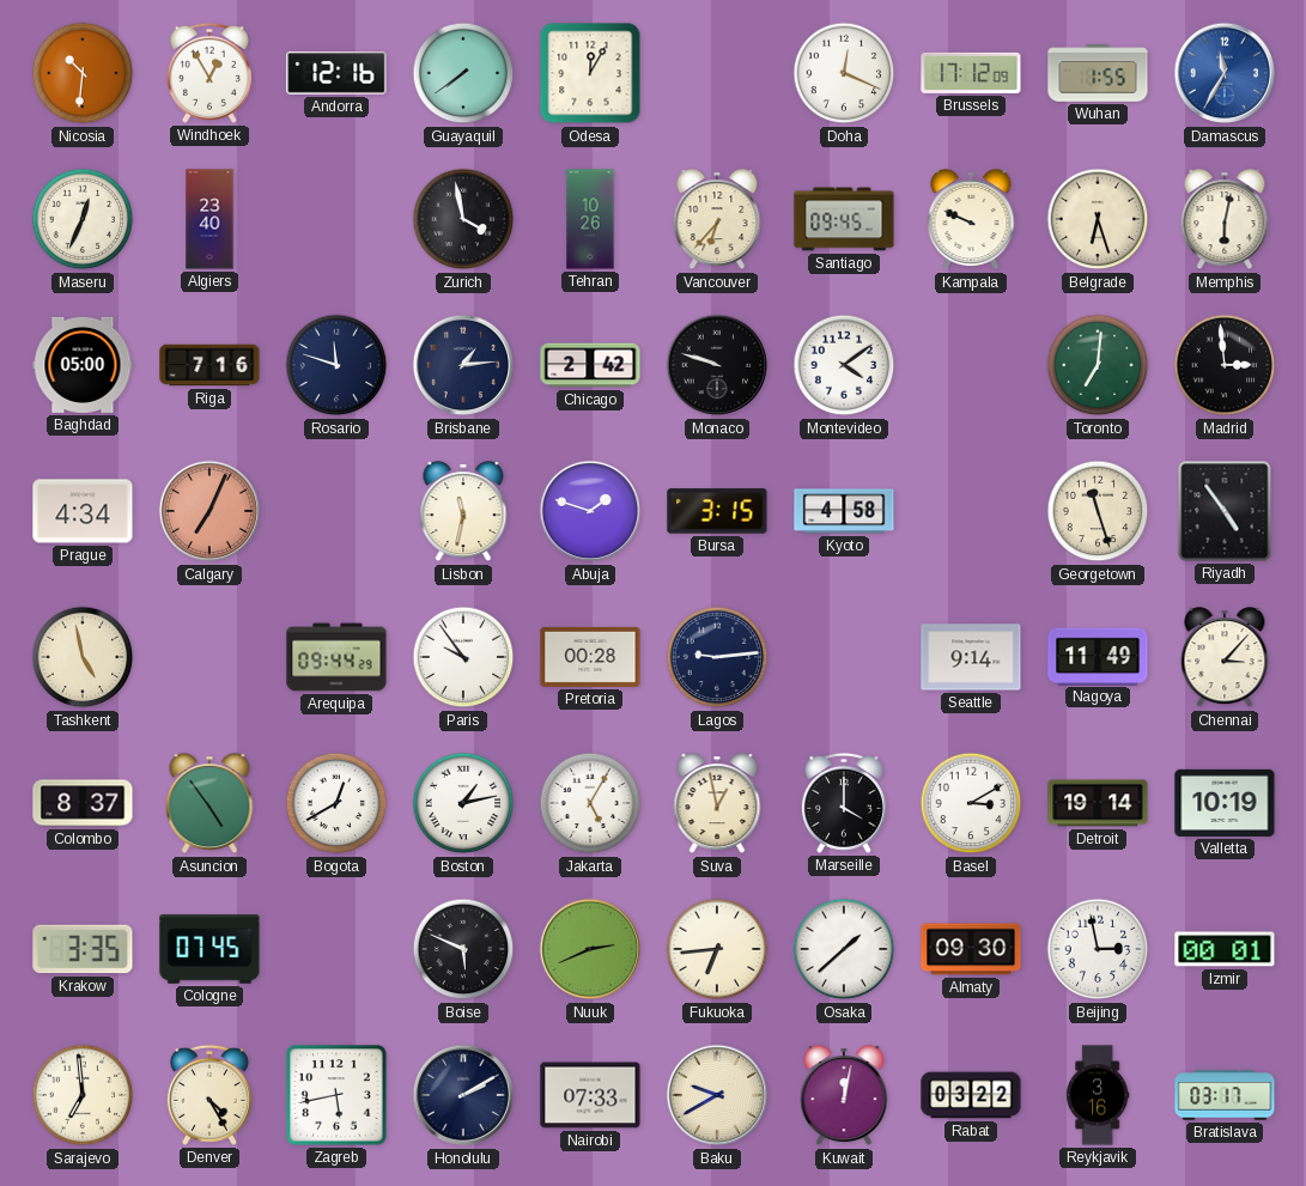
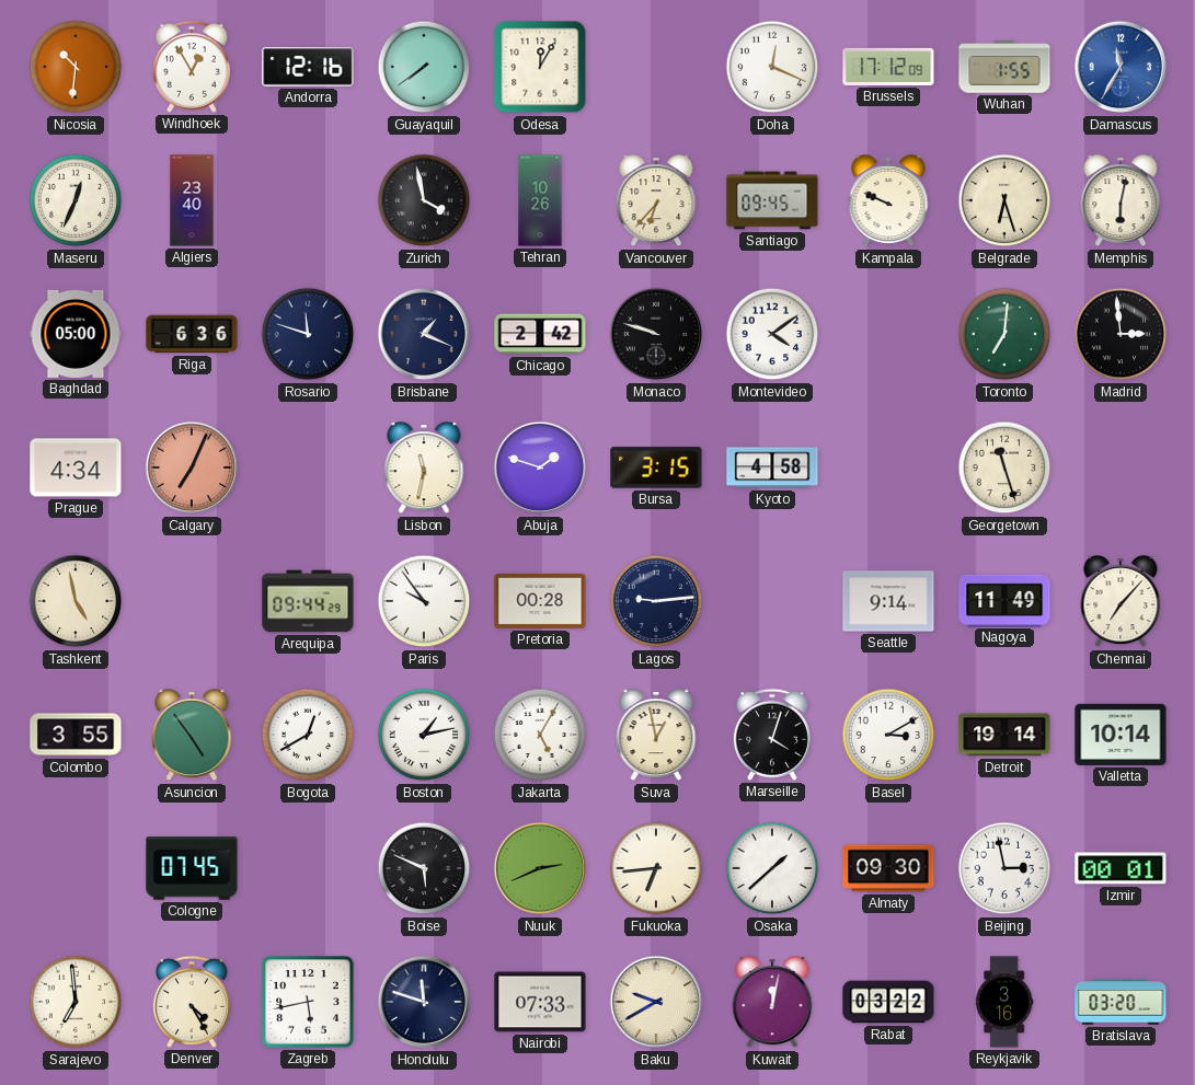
Riga: 7:16 -> 6:36 (192, 334)
Brisbane: 1:14 -> 1:19 (424, 334)
Riyadh: 4:54 -> none (1225, 511)
Chennai: 3:07 -> 7:07 (1121, 602)
Colombo: 8:37 -> 3:55 (76, 735)
Marseille: 4:00 -> 4:03 (772, 735)
Valletta: 10:19 -> 10:14 (1121, 735)
Krakow: 3:35 -> none (83, 949)
Honolulu: 2:10 -> 11:48 (424, 1002)
Bratislava: 03:17 -> 03:20 (1121, 1002)
